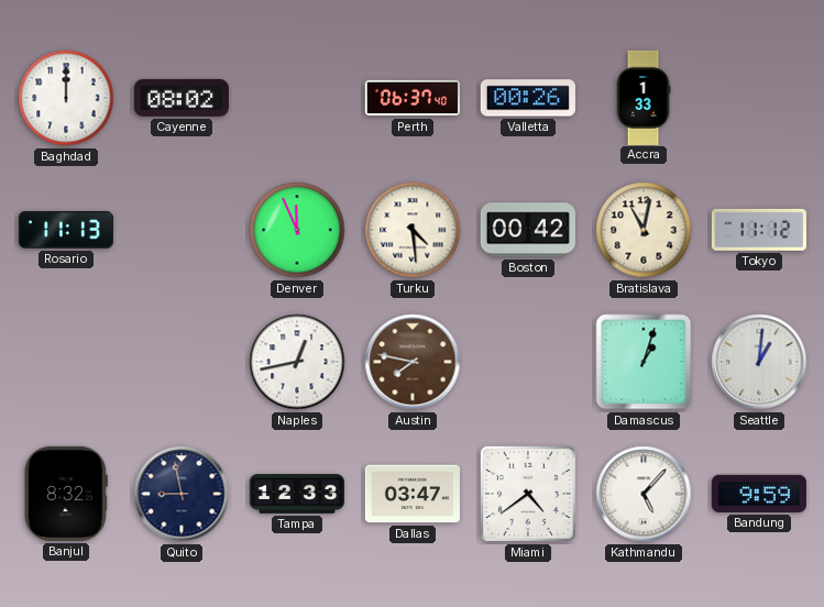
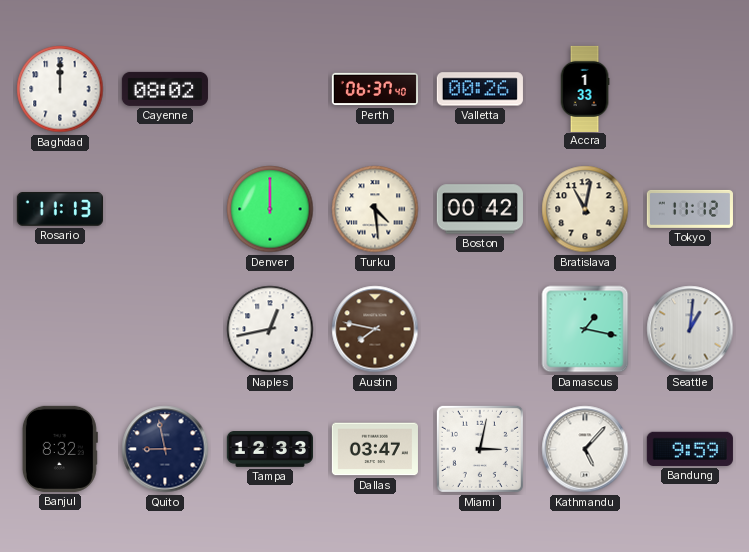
Denver: 11:56 -> 12:00 (270, 209)
Damascus: 1:03 -> 1:17 (585, 329)
Miami: 4:39 -> 3:02 (480, 449)
